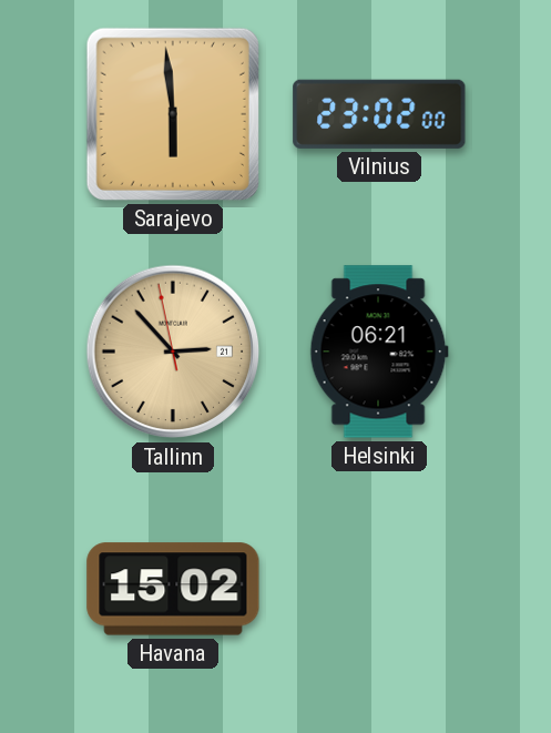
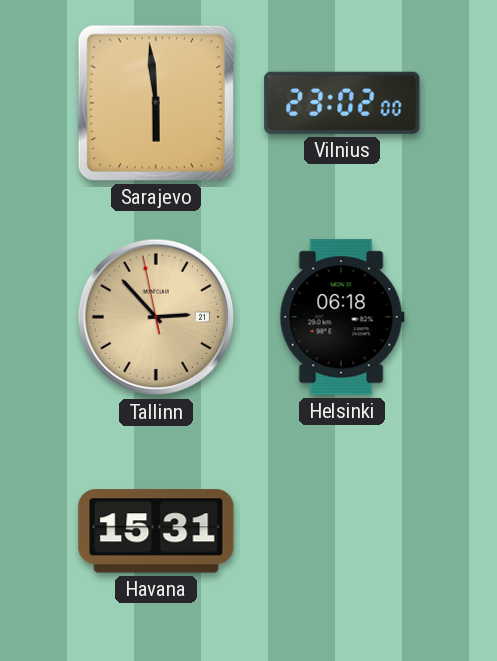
Helsinki: 06:21 -> 06:18 (342, 317)
Havana: 15:02 -> 15:31 (156, 531)
